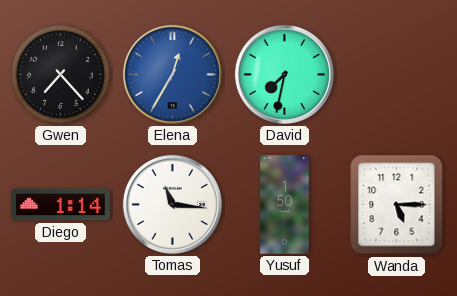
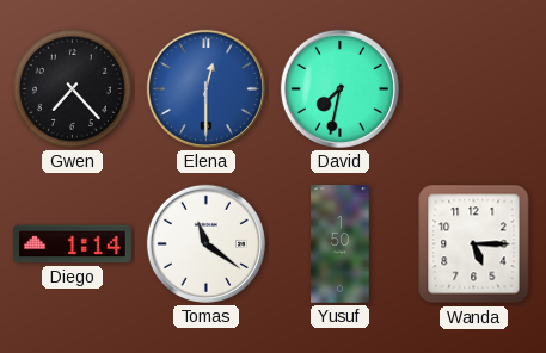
Elena: 12:35 -> 12:30 (205, 88)
Tomas: 11:16 -> 11:21 (205, 243)
